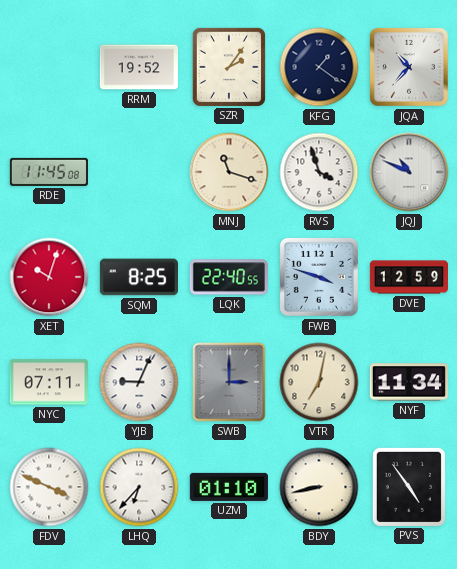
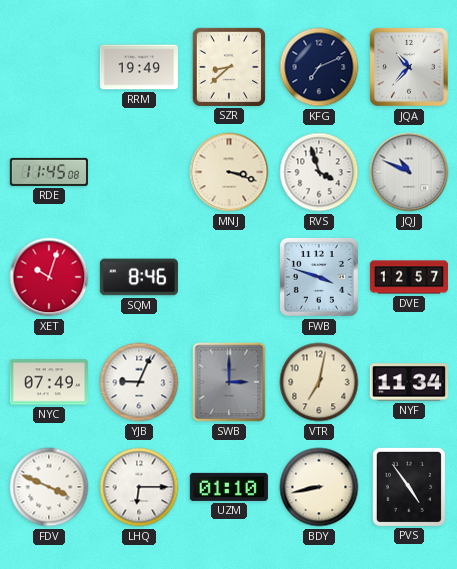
RRM: 19:52 -> 19:49 (139, 67)
SZR: 2:06 -> 8:38 (229, 67)
KFG: 1:21 -> 7:11 (319, 67)
MNJ: 11:18 -> 3:18 (229, 172)
SQM: 8:25 -> 8:46 (139, 277)
LQK: 22:40 -> none (229, 277)
DVE: 12:59 -> 12:57 (408, 277)
NYC: 07:11 -> 07:49 (49, 382)
LHQ: 6:37 -> 6:15 (139, 487)
